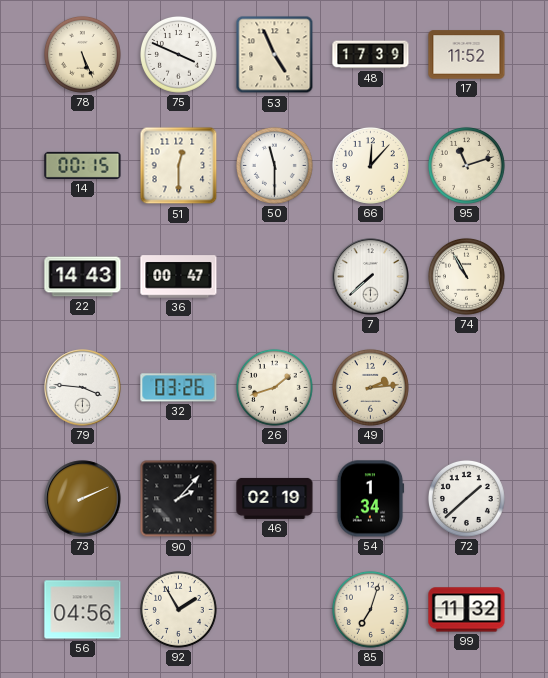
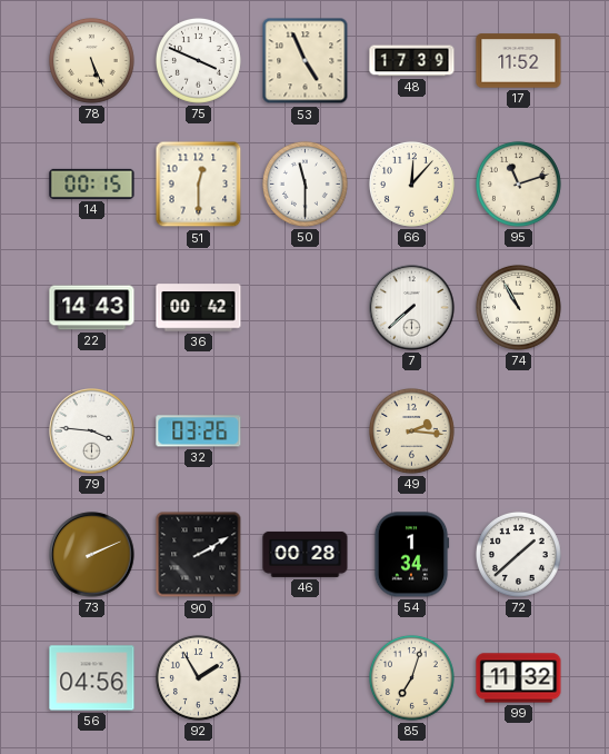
36: 00:47 -> 00:42 (199, 308)
26: 1:42 -> none (274, 387)
49: 2:14 -> 2:16 (411, 430)
90: 2:07 -> 2:10 (199, 555)
46: 02:19 -> 00:28 (306, 554)
